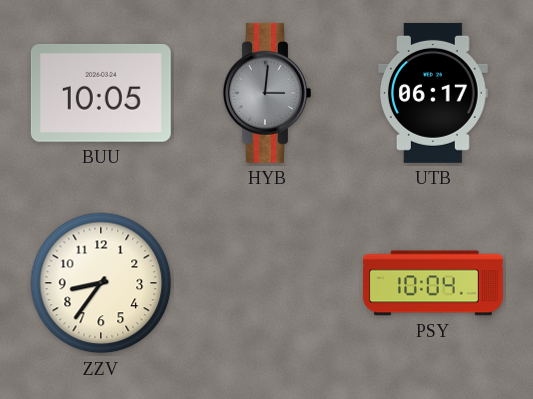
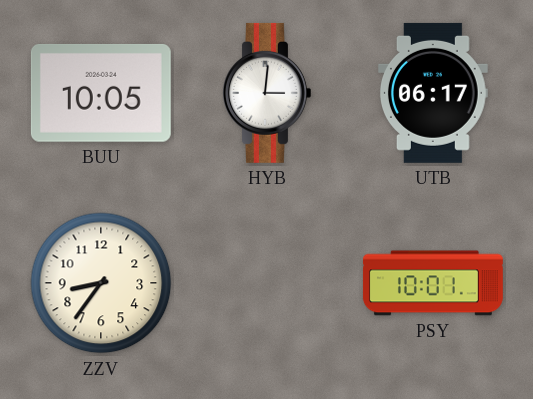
HYB dial: grey -> white (267, 93)
PSY: 10:04 -> 10:01 (433, 283)
